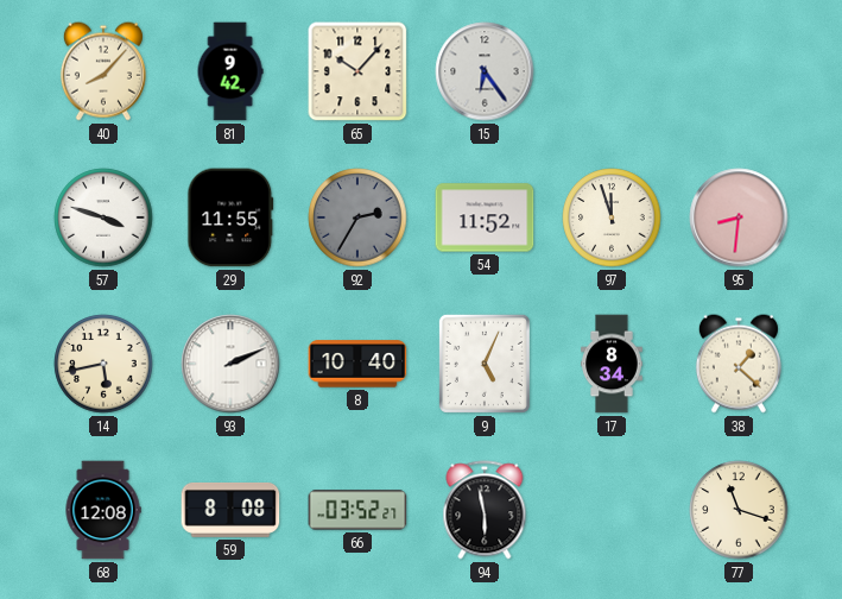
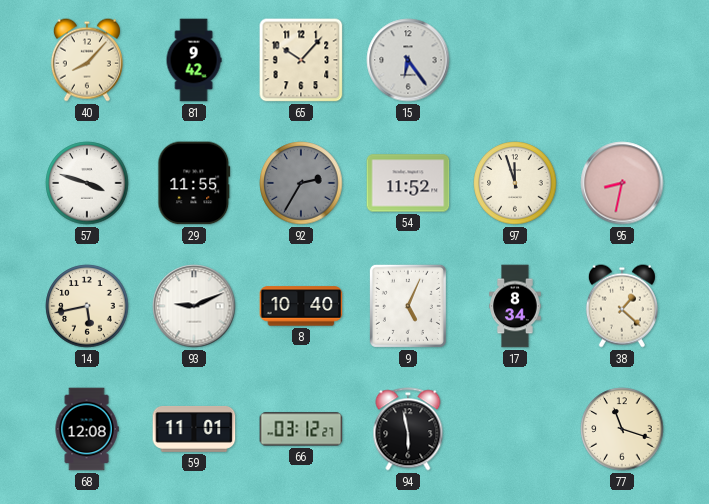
95: 8:31 -> 8:32 (622, 183)
93: 2:11 -> 9:11 (194, 306)
59: 8:08 -> 11:01 (194, 429)
66: 03:52 -> 03:12 (301, 429)
